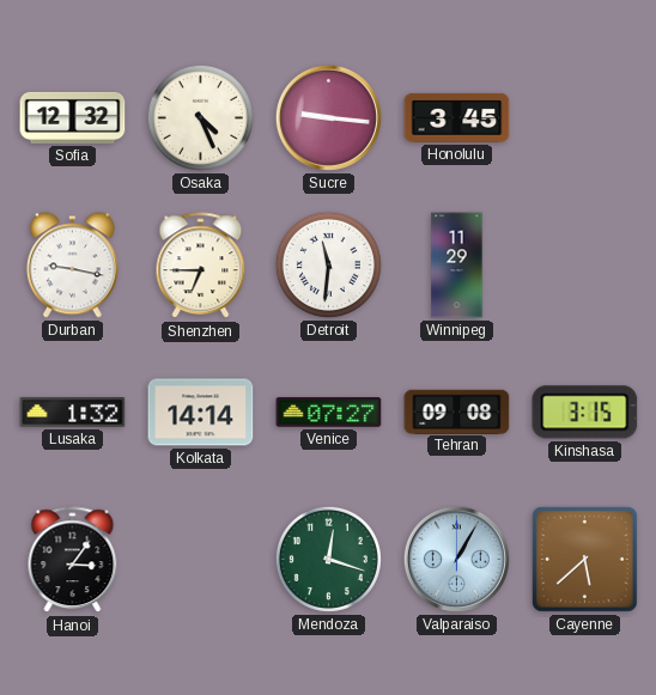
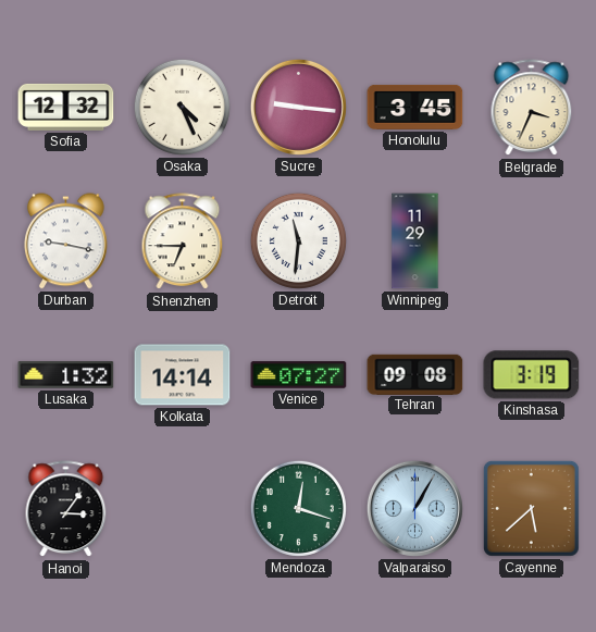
Belgrade: none -> 3:34 (532, 108)
Kinshasa: 3:15 -> 3:19 (532, 375)
